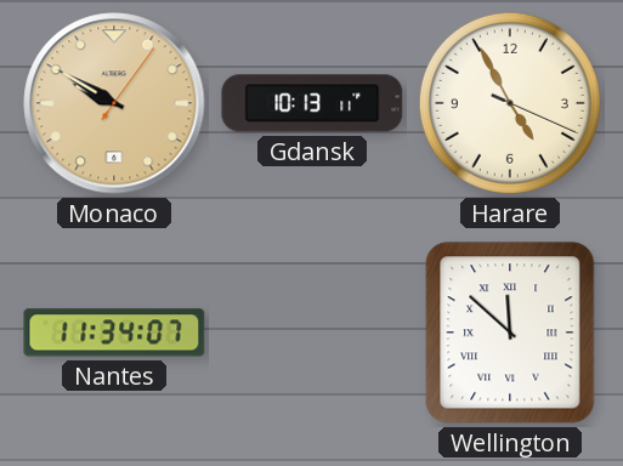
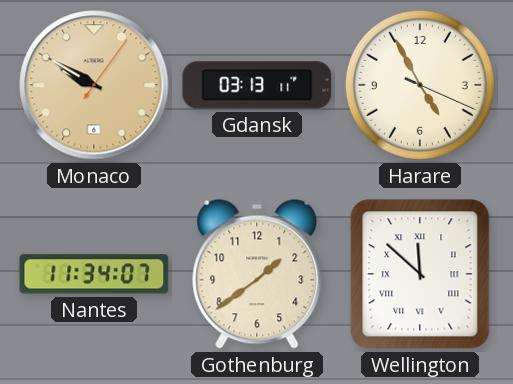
Gdansk: 10:13 -> 03:13 (257, 85)
Gothenburg: none -> 1:39 (257, 274)
